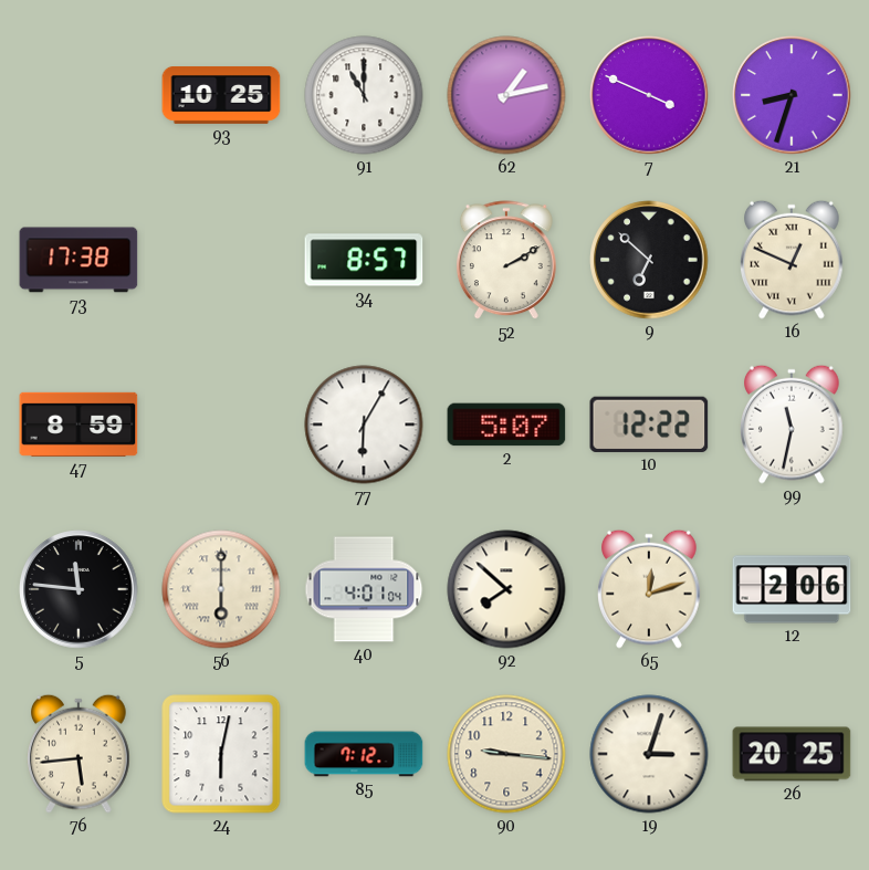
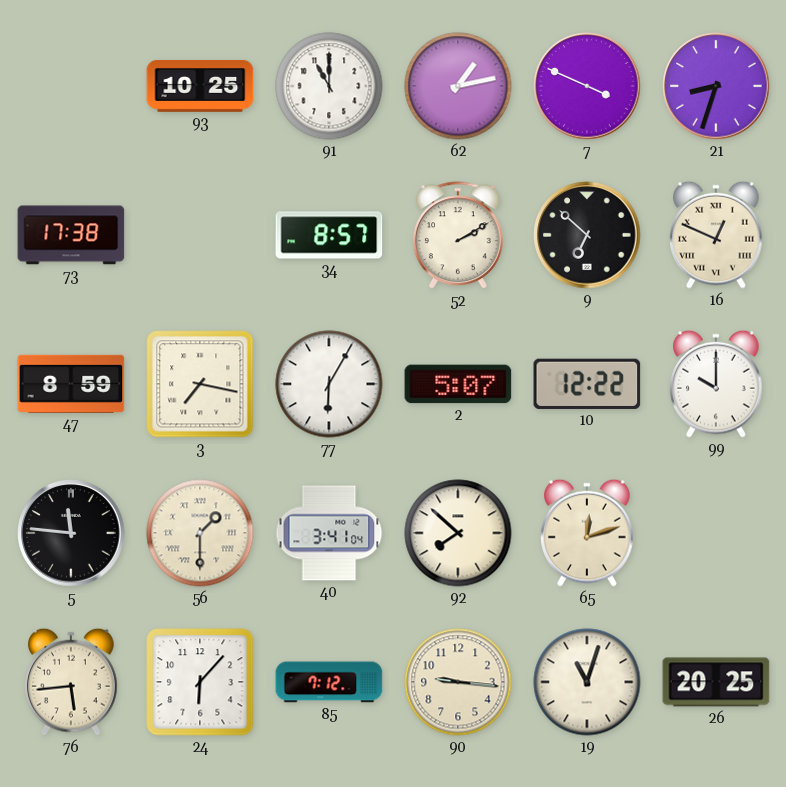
3: none -> 7:17 (200, 384)
99: 11:32 -> 10:00 (717, 384)
56: 6:00 -> 1:30 (200, 533)
40: 4:01 -> 3:41 (329, 533)
12: 2:06 -> none (792, 589)
24: 6:02 -> 6:07 (200, 682)
19: 3:03 -> 11:03 (587, 682)
